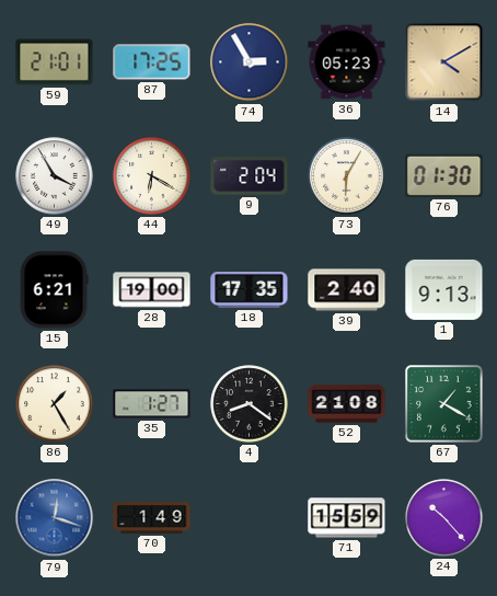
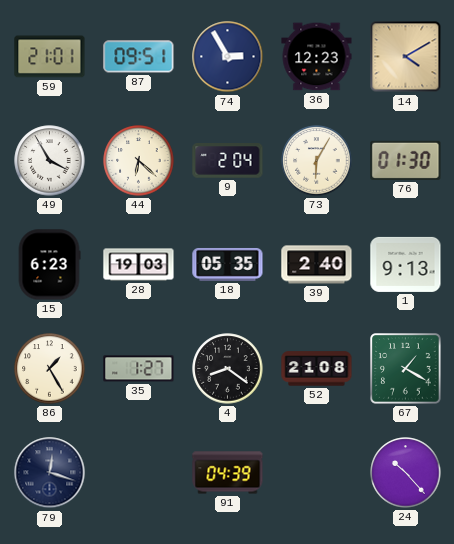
87: 17:25 -> 09:51 (139, 57)
36: 05:23 -> 12:23 (317, 57)
44: 6:20 -> 6:22 (139, 161)
15: 6:21 -> 6:23 (49, 265)
28: 19:00 -> 19:03 (139, 265)
18: 17:35 -> 05:35 (228, 264)
79 dial: blue -> navy (50, 473)
70: 1:49 -> none (152, 518)
91: none -> 04:39 (228, 473)
71: 15:59 -> none (347, 518)
